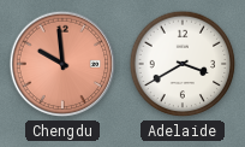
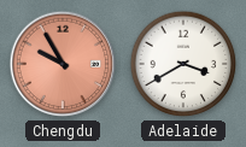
Chengdu: 9:59 -> 9:55 (63, 64)
